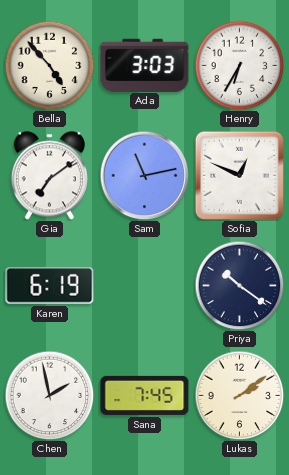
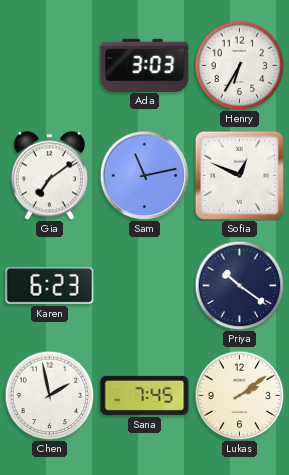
Bella: 4:53 -> none (49, 65)
Karen: 6:19 -> 6:23 (50, 286)
